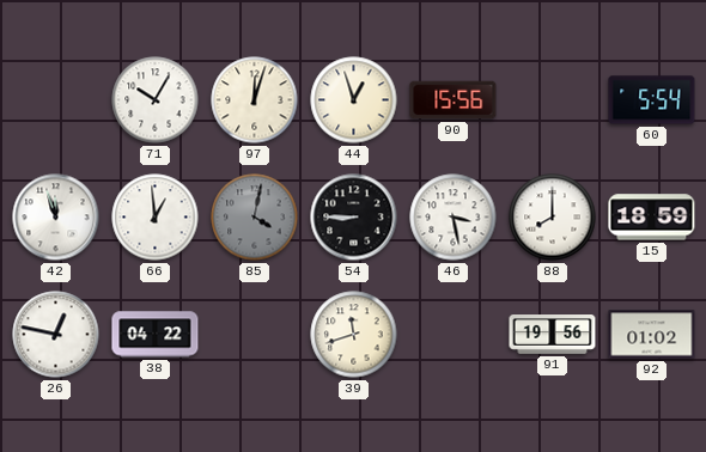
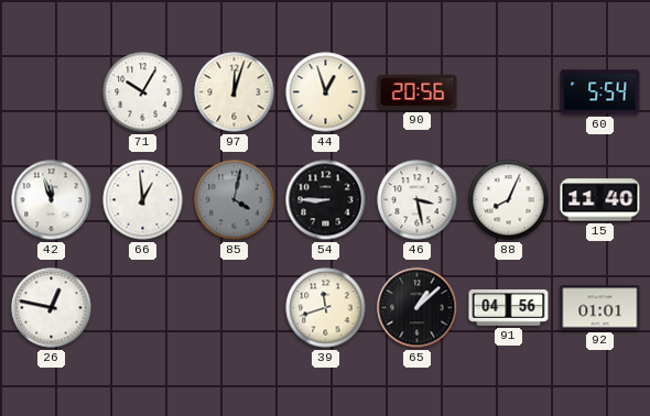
90: 15:56 -> 20:56 (418, 92)
88: 8:00 -> 8:04 (509, 200)
15: 18:59 -> 11:40 (600, 200)
38: 04:22 -> none (156, 335)
65: none -> 1:08 (418, 308)
91: 19:56 -> 04:56 (509, 308)
92: 01:02 -> 01:01 (600, 308)
